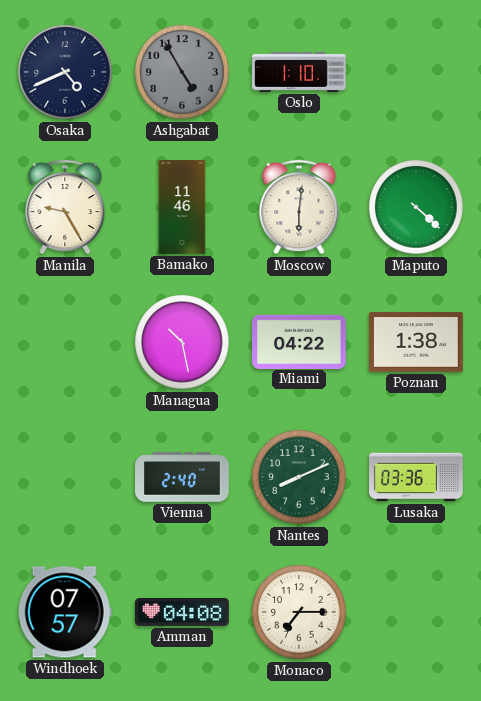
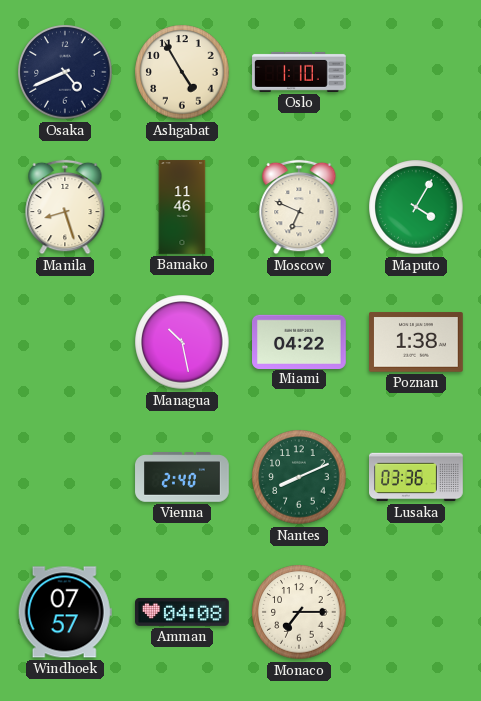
Ashgabat dial: grey -> cream (182, 72)
Manila: 9:25 -> 8:27 (65, 207)
Moscow: 6:01 -> 6:49 (299, 207)
Maputo: 4:22 -> 4:05 (416, 207)
